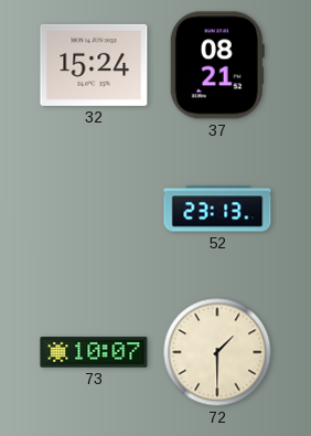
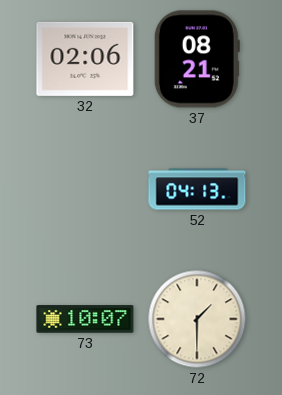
32: 15:24 -> 02:06 (85, 59)
52: 23:13 -> 04:13 (197, 189)
